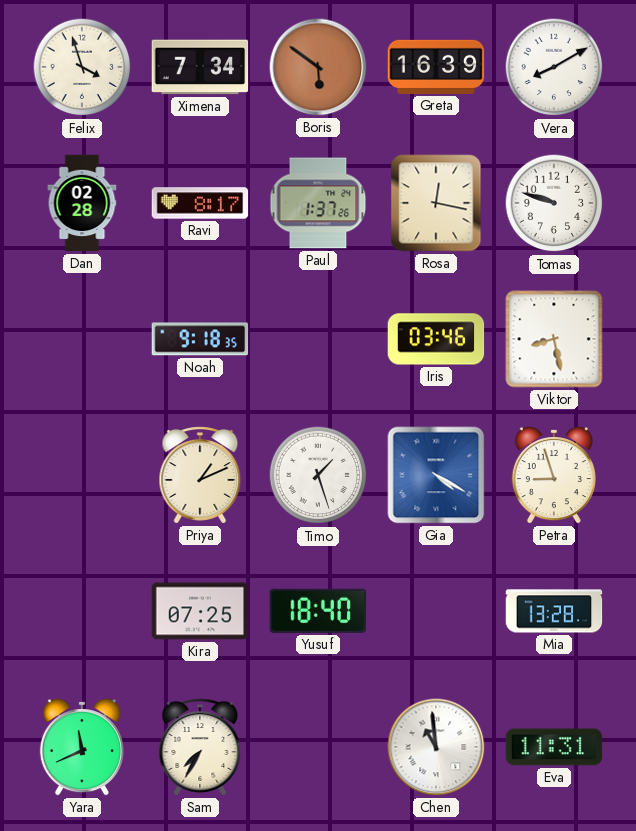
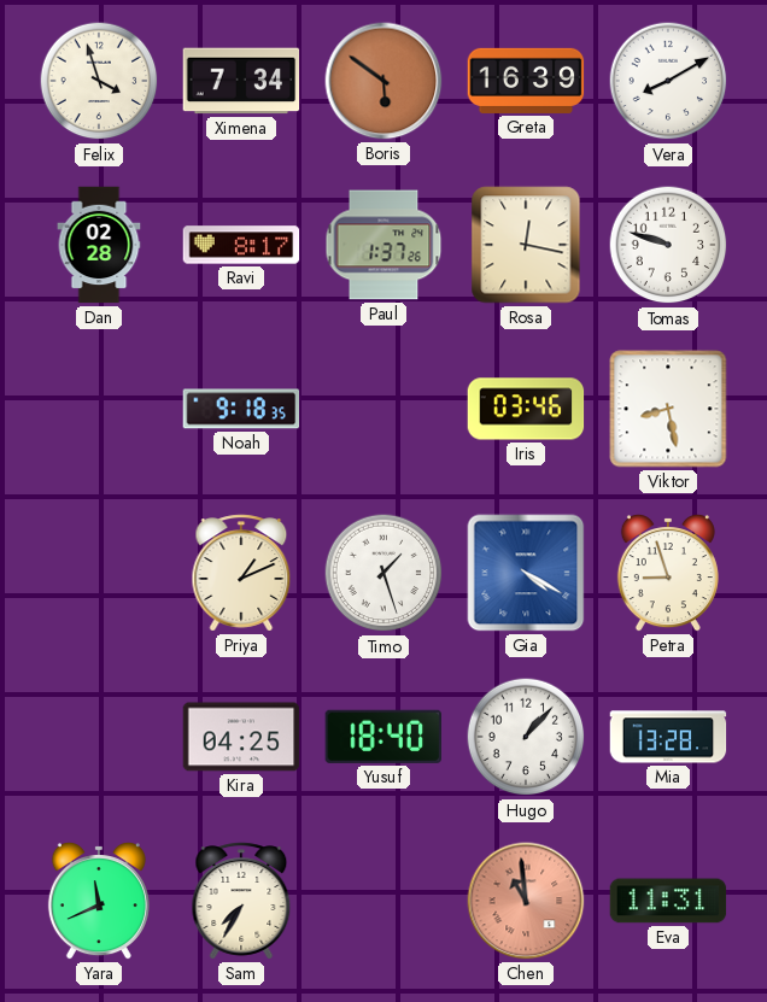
Kira: 07:25 -> 04:25 (241, 737)
Hugo: none -> 1:07 (526, 737)
Chen dial: white -> salmon (526, 901)
